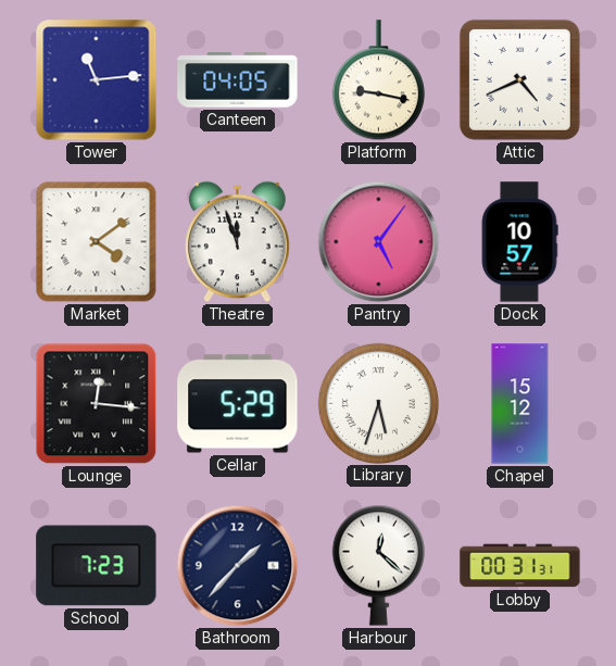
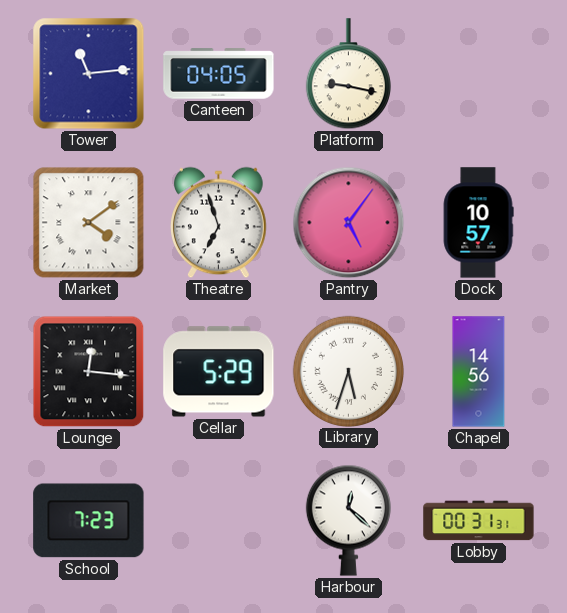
Attic: 4:41 -> none (519, 79)
Theatre: 11:57 -> 6:57 (219, 223)
Chapel: 15:12 -> 14:56 (479, 372)
Bathroom: 1:37 -> none (238, 566)
